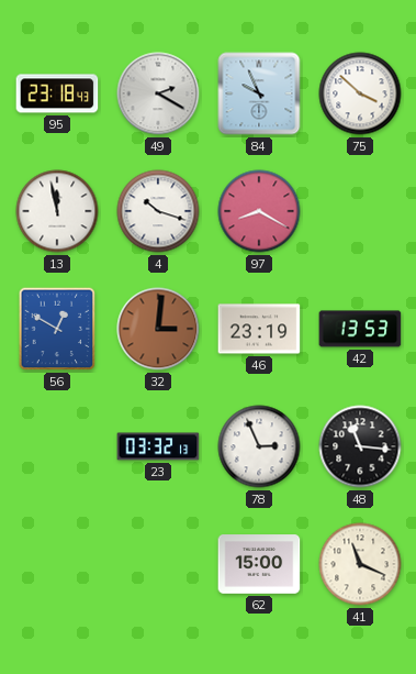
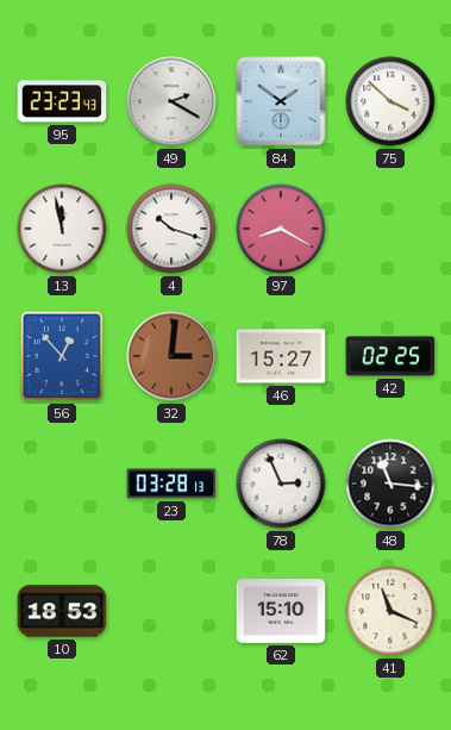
95: 23:18 -> 23:23 (62, 101)
84: 9:56 -> 1:51 (281, 101)
56: 12:50 -> 12:53 (62, 356)
46: 23:19 -> 15:27 (281, 356)
42: 13:53 -> 02:25 (390, 356)
23: 03:32 -> 03:28 (171, 483)
10: none -> 18:53 (62, 611)
62: 15:00 -> 15:10 (281, 611)
